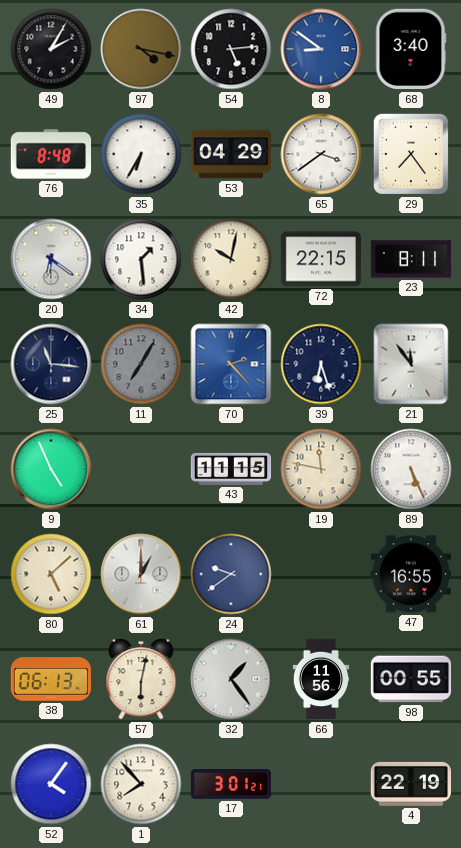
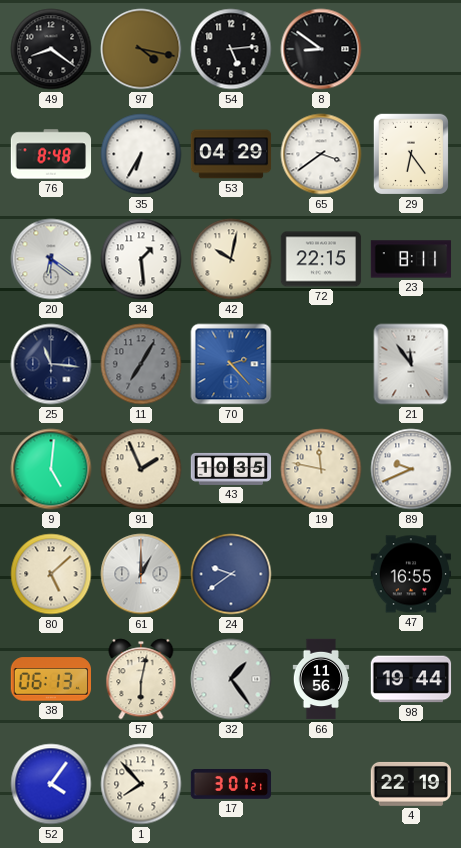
49: 2:05 -> 8:21 (51, 49)
8 dial: blue -> black (321, 49)
68: 3:40 -> none (411, 49)
29: 7:24 -> 6:24 (410, 154)
39: 6:27 -> none (321, 364)
9: 4:56 -> 5:01 (51, 469)
91: none -> 1:56 (141, 469)
43: 11:15 -> 10:35 (231, 469)
89: 5:26 -> 9:41 (411, 469)
98: 00:55 -> 19:44 (411, 679)
